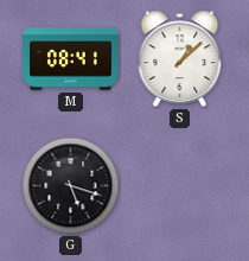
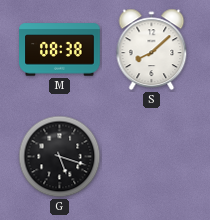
M: 08:41 -> 08:38 (60, 50)
S: 1:08 -> 8:08 (152, 50)
